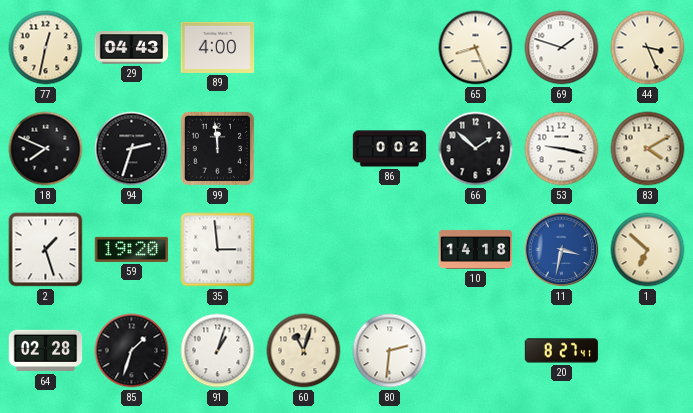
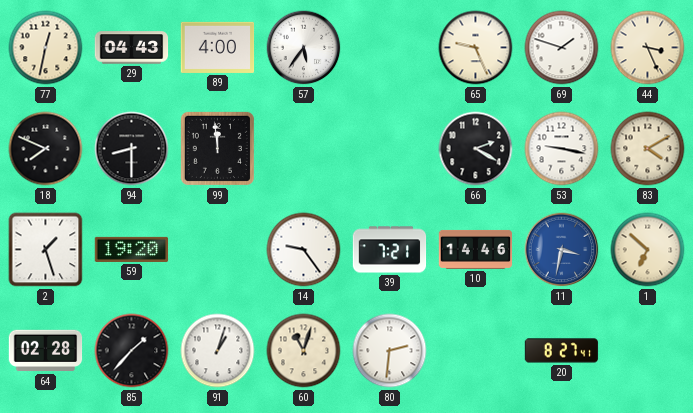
57: none -> 5:36 (304, 48)
65: 8:26 -> 9:26 (476, 48)
94: 2:33 -> 8:30 (132, 149)
86: 0:02 -> none (390, 149)
66: 1:52 -> 2:20 (476, 149)
35: 2:59 -> none (218, 250)
14: none -> 9:24 (304, 250)
39: none -> 7:21 (390, 250)
10: 14:18 -> 14:46 (476, 249)
85: 1:33 -> 1:37 (132, 351)
